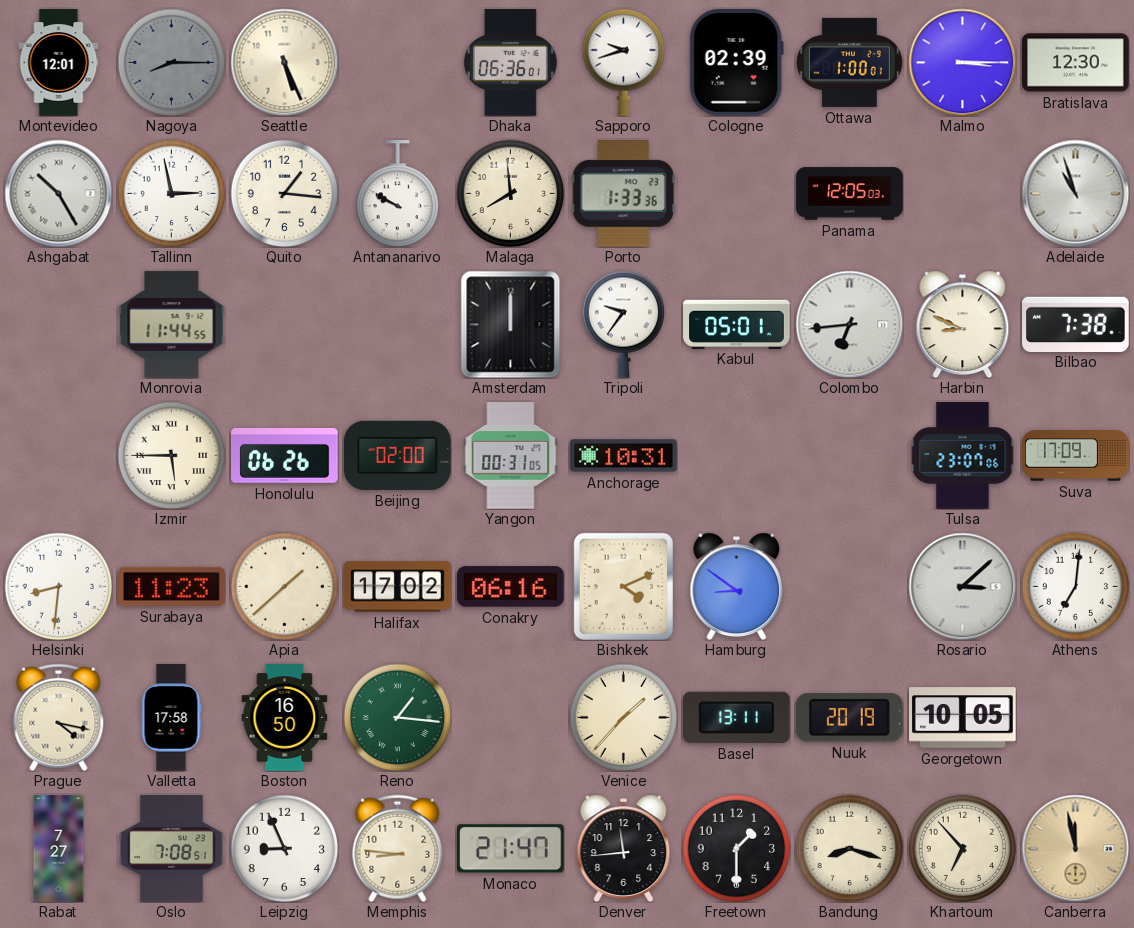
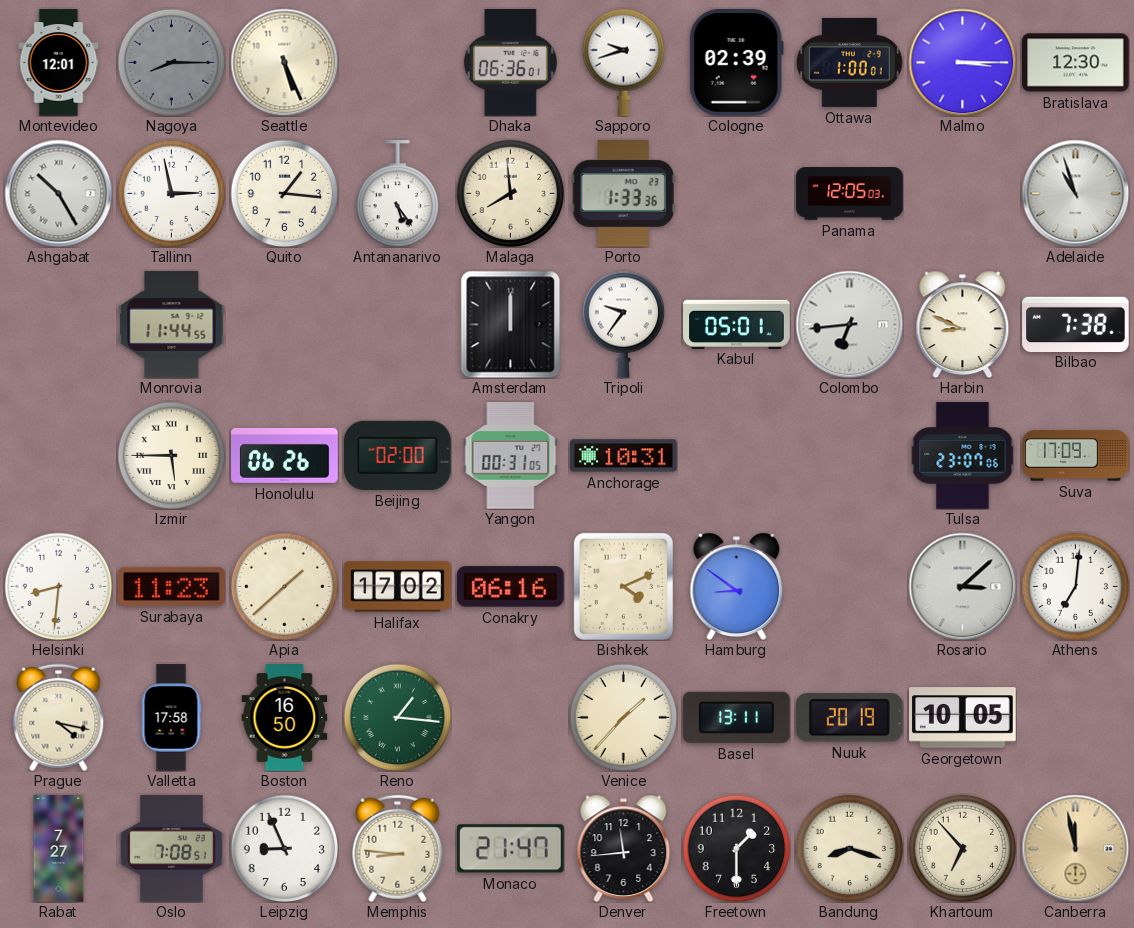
Antananarivo: 9:50 -> 5:24 (397, 194)
